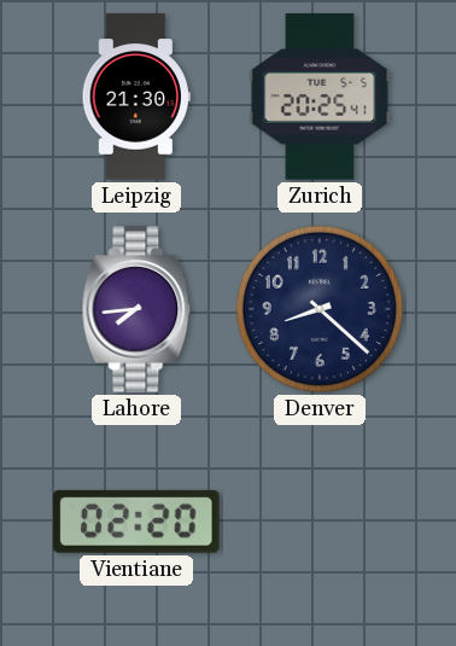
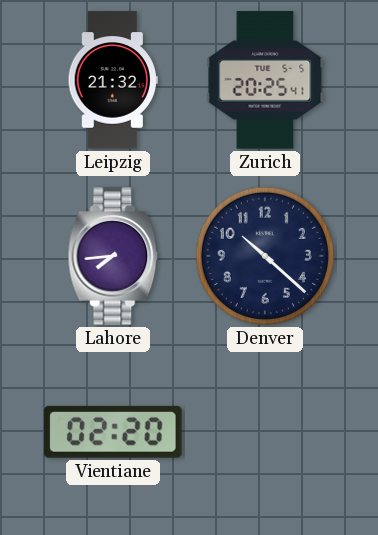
Leipzig: 21:30 -> 21:32 (113, 80)
Denver: 8:22 -> 10:22 (265, 256)
